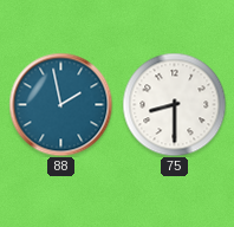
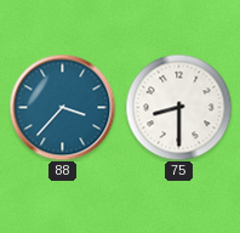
88: 1:58 -> 3:37 (62, 107)
